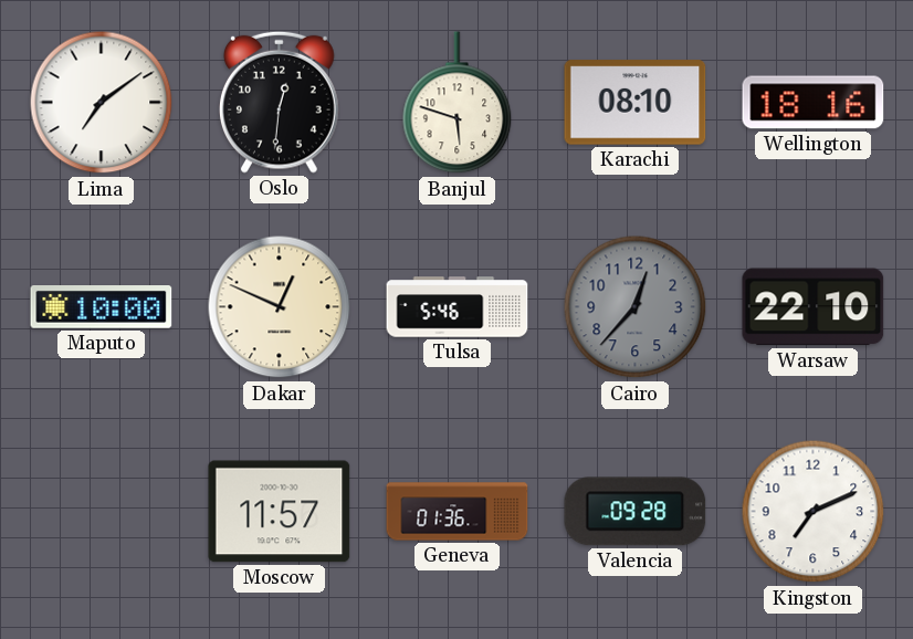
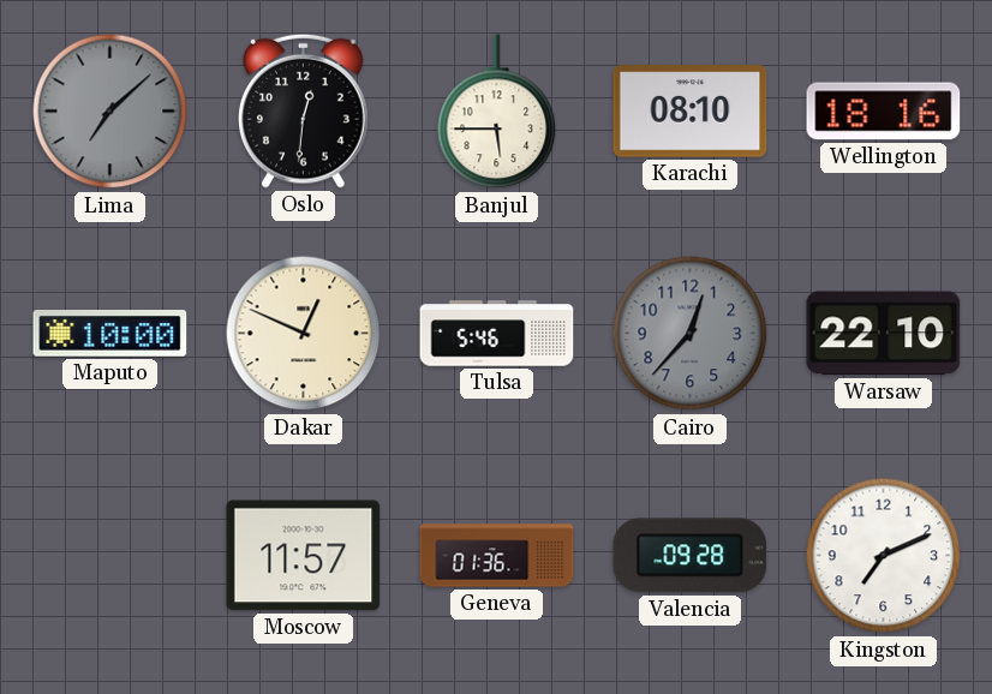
Lima: 7:09 -> 7:08 (110, 112)
Lima dial: white -> grey (110, 112)
Banjul: 5:48 -> 5:45 (497, 112)
